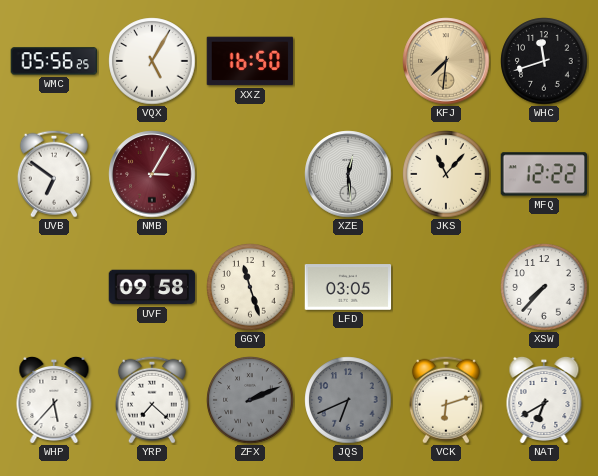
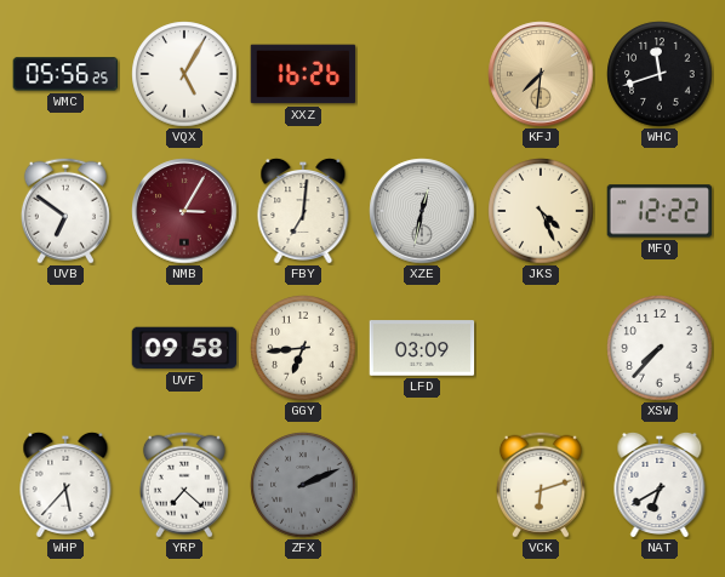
XXZ: 16:50 -> 16:26 (303, 74)
FBY: none -> 7:01 (303, 211)
XZE: 12:29 -> 12:32 (422, 211)
JKS: 11:07 -> 4:26 (541, 211)
GGY: 11:27 -> 6:44 (303, 348)
LFD: 03:05 -> 03:09 (422, 348)
JQS: 6:41 -> none (348, 400)
